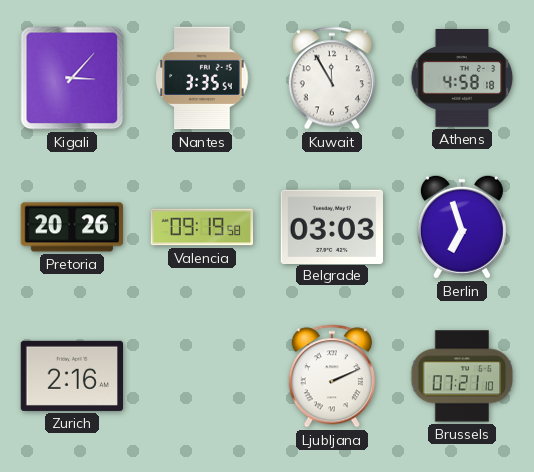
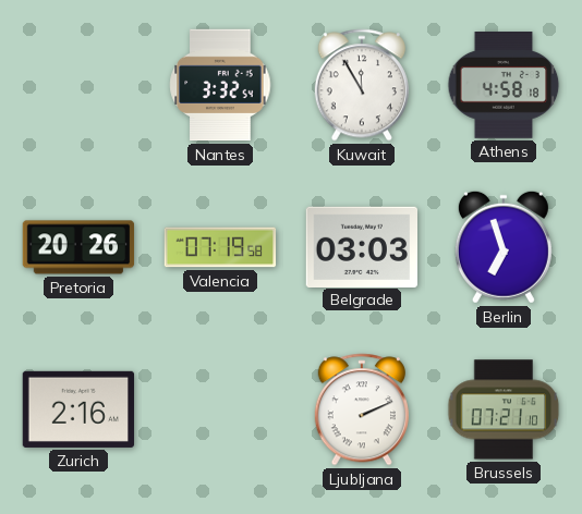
Kigali: 3:07 -> none (72, 78)
Nantes: 3:35 -> 3:32 (220, 85)
Valencia: 09:19 -> 07:19 (220, 247)
